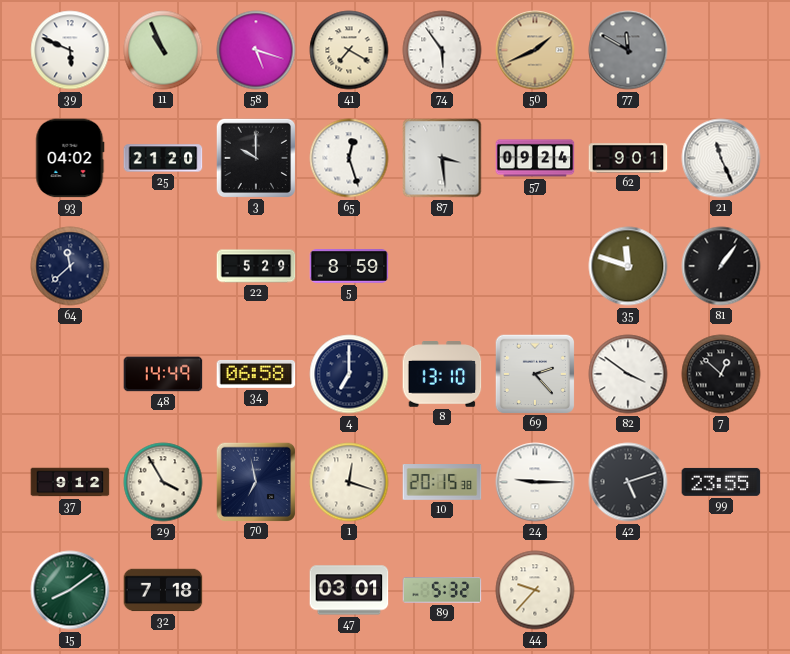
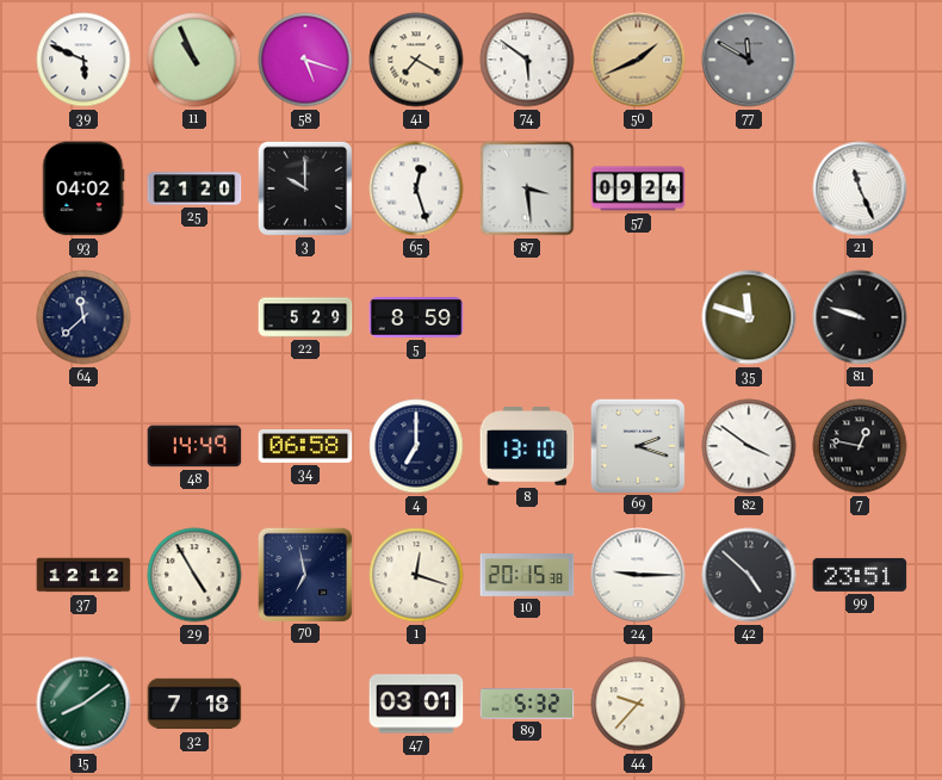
74: 5:54 -> 5:51 (527, 60)
62: 9:01 -> none (628, 158)
81: 1:06 -> 9:48 (860, 317)
69: 2:23 -> 2:18 (637, 445)
7: 12:52 -> 12:47 (860, 446)
37: 9:12 -> 12:12 (83, 575)
29: 3:55 -> 4:55 (194, 575)
42: 5:12 -> 4:52 (749, 575)
99: 23:55 -> 23:51 (860, 575)
